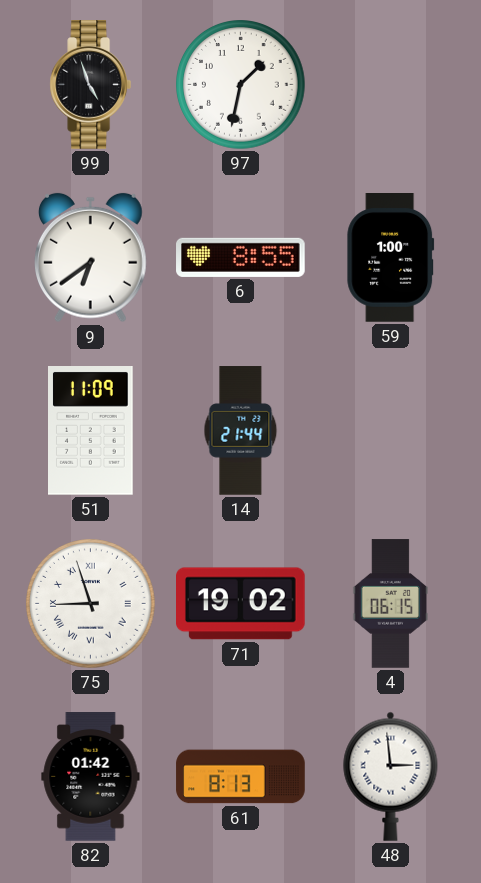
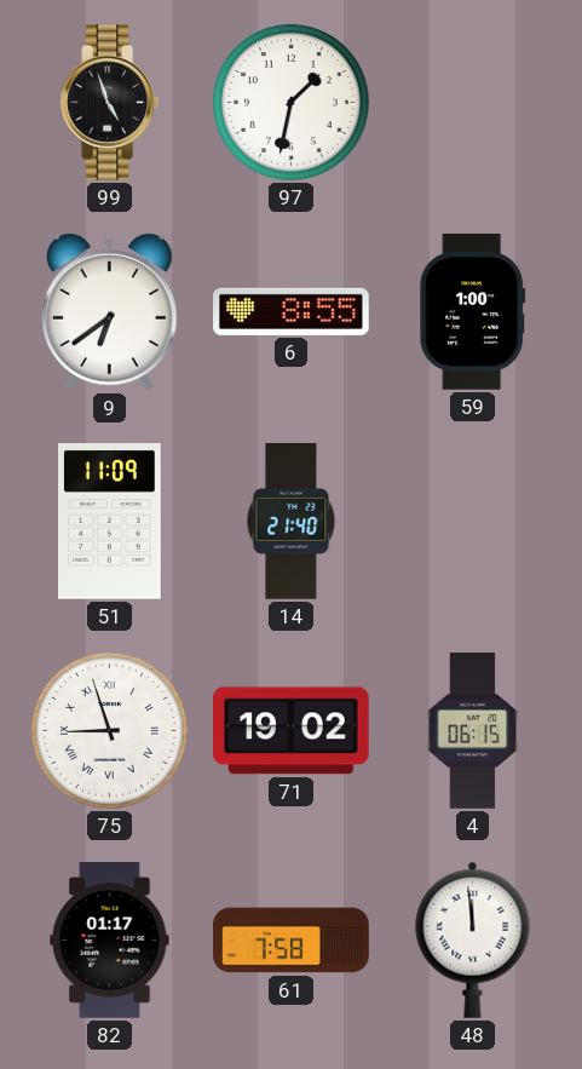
14: 21:44 -> 21:40 (292, 522)
82: 01:42 -> 01:17 (110, 941)
61: 8:13 -> 7:58 (292, 941)
48: 2:59 -> 11:59 (473, 939)
